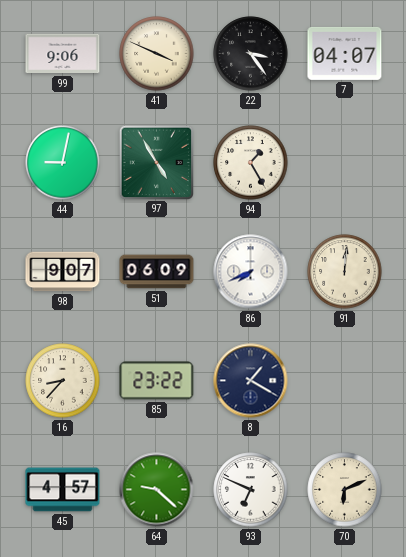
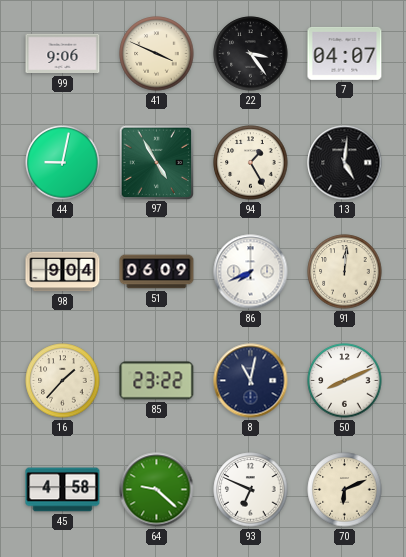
13: none -> 5:01 (345, 163)
98: 9:07 -> 9:04 (63, 272)
16: 8:37 -> 1:37 (63, 381)
8: 1:20 -> 11:02 (251, 381)
50: none -> 8:11 (345, 381)
45: 4:57 -> 4:58 (63, 490)
